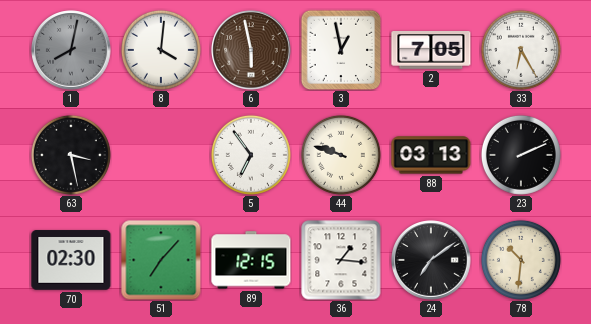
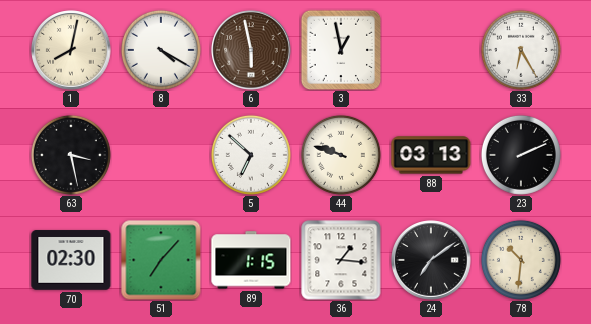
1 dial: grey -> cream (71, 50)
8: 4:01 -> 4:20 (161, 50)
2: 7:05 -> none (431, 51)
5: 6:54 -> 6:52 (251, 155)
89: 12:15 -> 1:15 (251, 260)
